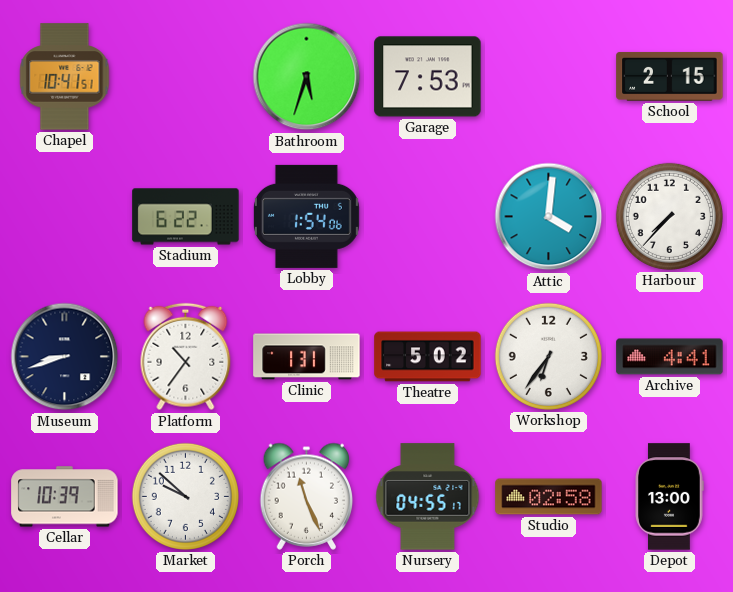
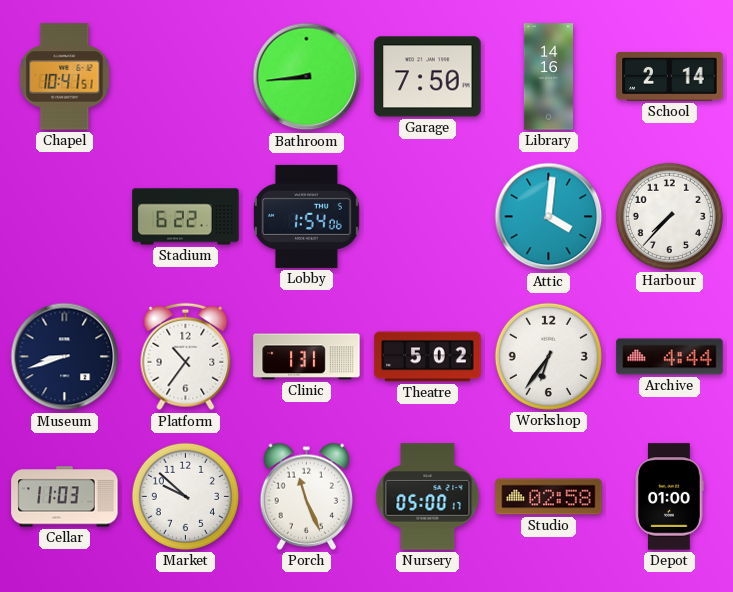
Bathroom: 5:33 -> 8:44 (307, 77)
Garage: 7:53 -> 7:50 (428, 77)
Library: none -> 14:16 (548, 77)
School: 2:15 -> 2:14 (670, 77)
Archive: 4:41 -> 4:44 (670, 357)
Cellar: 10:39 -> 11:03 (65, 497)
Nursery: 04:55 -> 05:00 (428, 497)
Depot: 13:00 -> 01:00 (669, 497)
